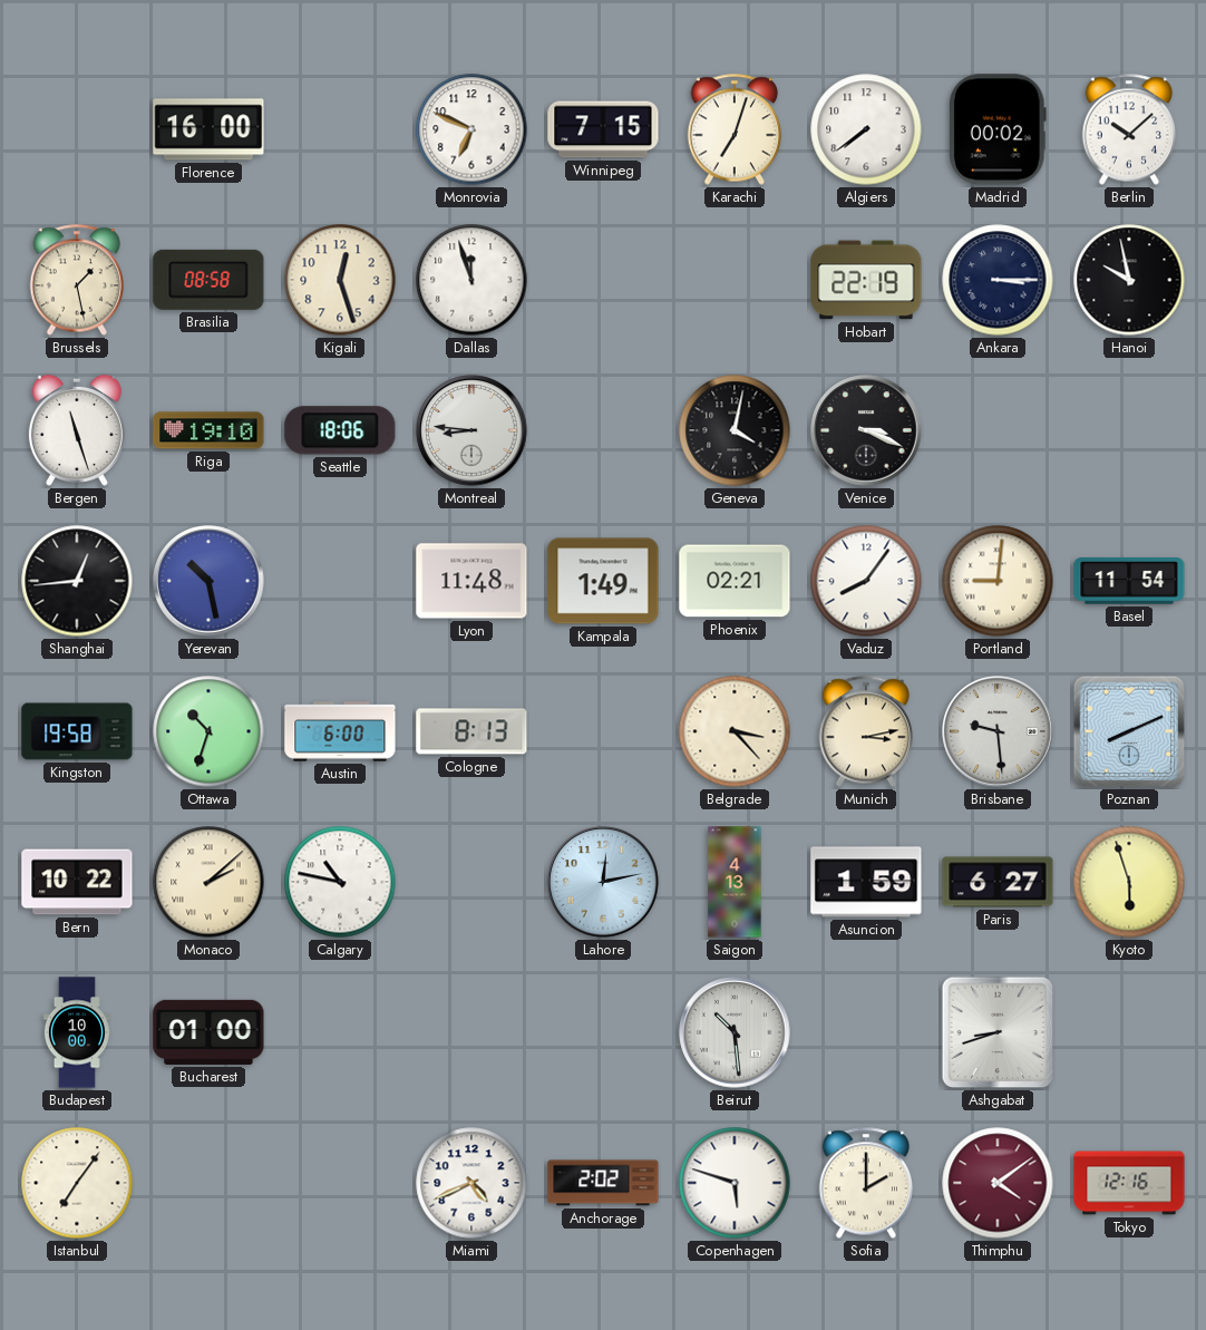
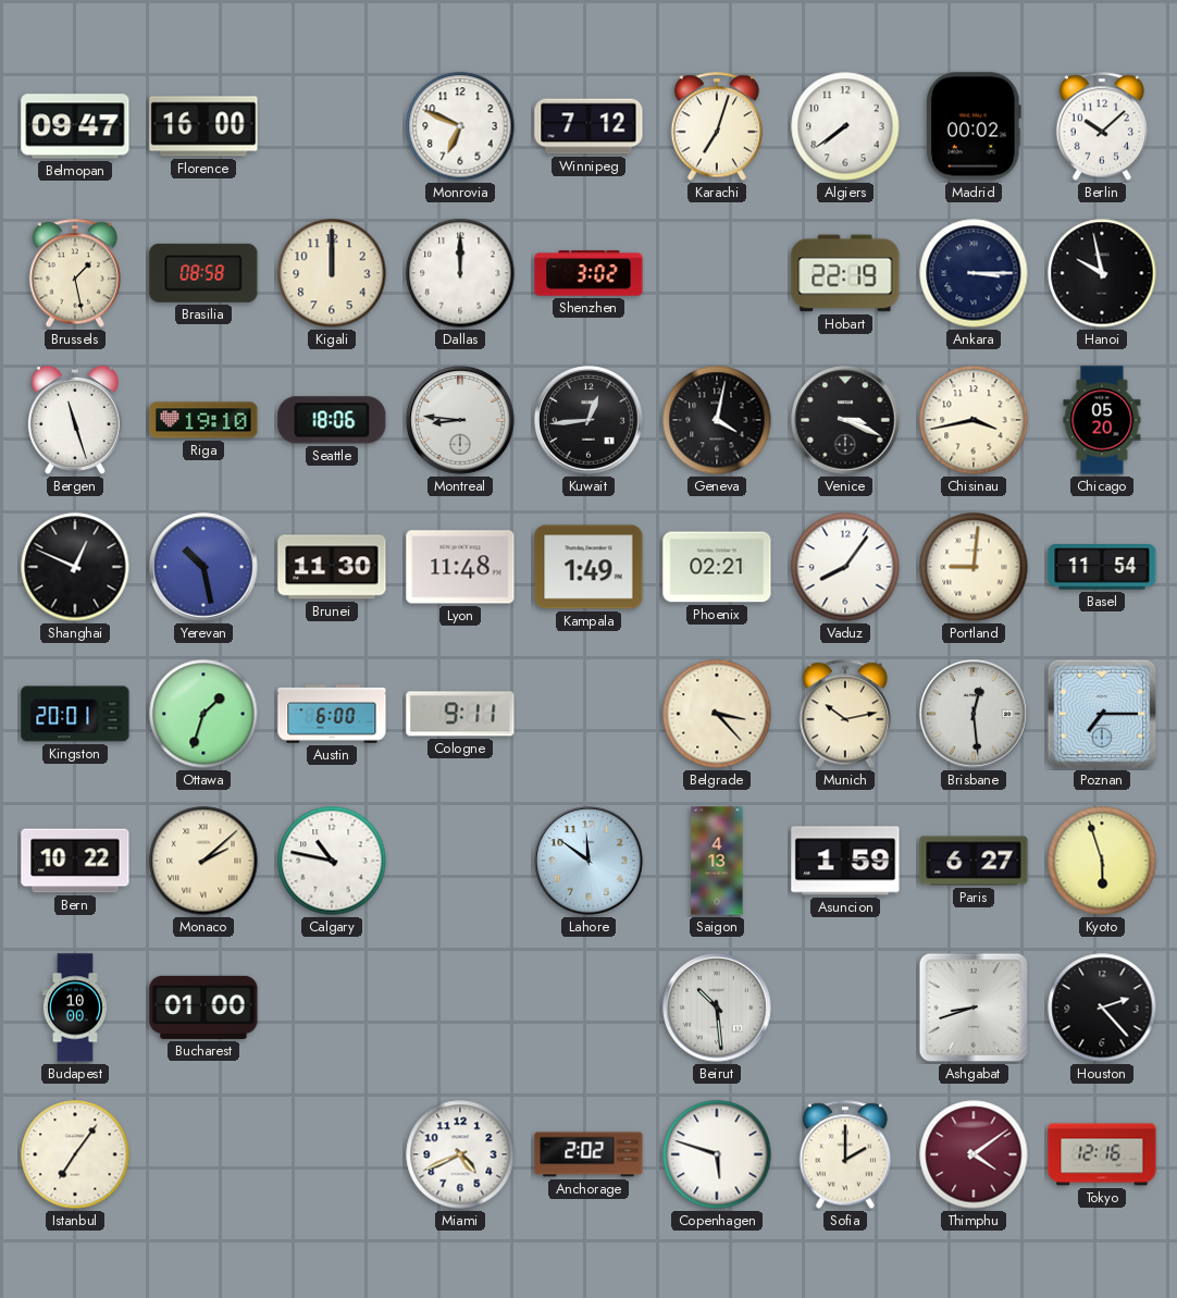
Belmopan: none -> 09:47 (75, 126)
Winnipeg: 7:15 -> 7:12 (588, 126)
Kigali: 12:27 -> 12:00 (332, 273)
Dallas: 11:57 -> 12:00 (460, 273)
Shenzhen: none -> 3:02 (588, 273)
Kuwait: none -> 12:44 (588, 420)
Chisinau: none -> 3:43 (974, 420)
Chicago: none -> 05:20 (1102, 420)
Shanghai: 12:44 -> 12:49 (75, 567)
Brunei: none -> 11:30 (332, 567)
Kingston: 19:58 -> 20:01 (75, 714)
Ottawa: 10:33 -> 1:33 (203, 714)
Cologne: 8:13 -> 9:11 (460, 714)
Munich: 3:13 -> 10:13 (845, 714)
Brisbane: 9:29 -> 12:29 (974, 714)
Poznan: 8:11 -> 7:15 (1102, 714)
Lahore: 12:13 -> 11:51 (588, 861)
Houston: none -> 2:23 (1102, 1008)
